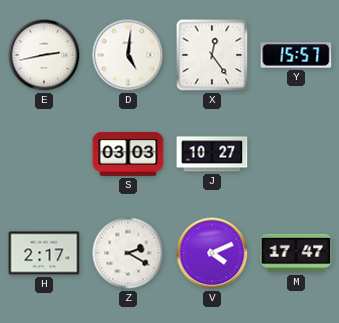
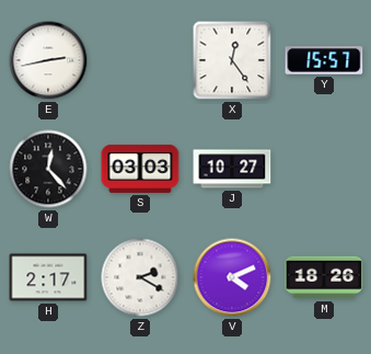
D: 5:01 -> none (128, 55)
W: none -> 12:23 (48, 169)
M: 17:47 -> 18:26 (324, 277)
